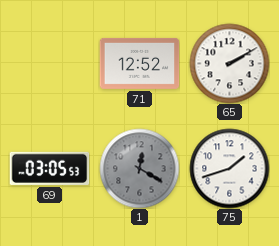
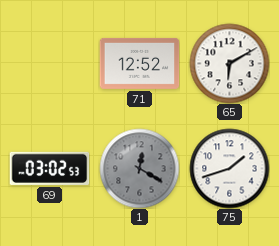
65: 2:10 -> 6:10 (229, 63)
69: 03:05 -> 03:02 (49, 168)
